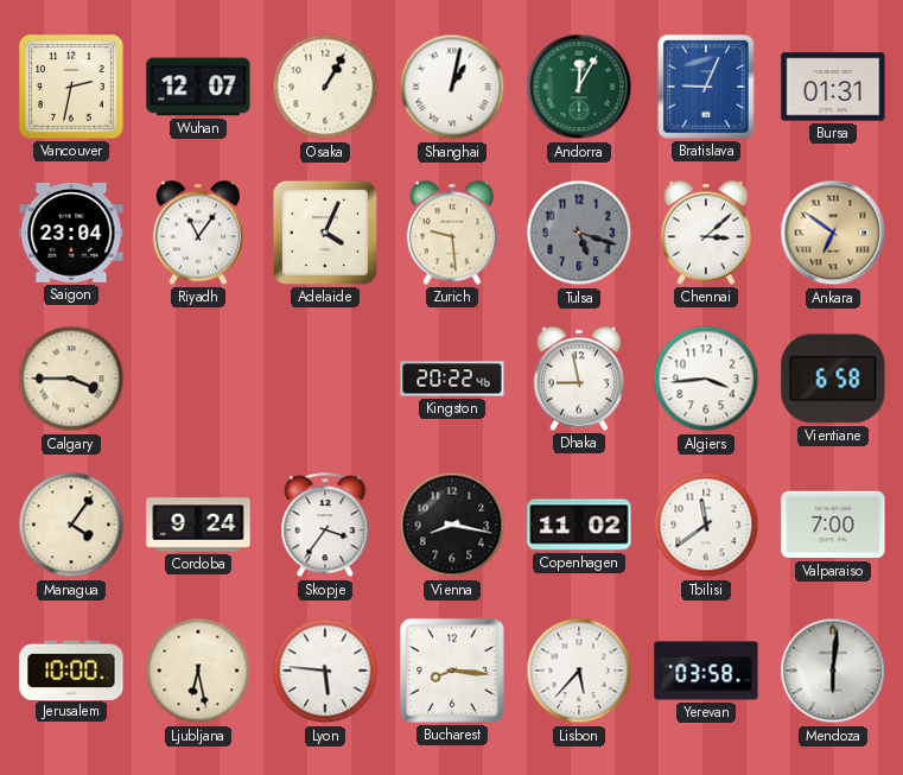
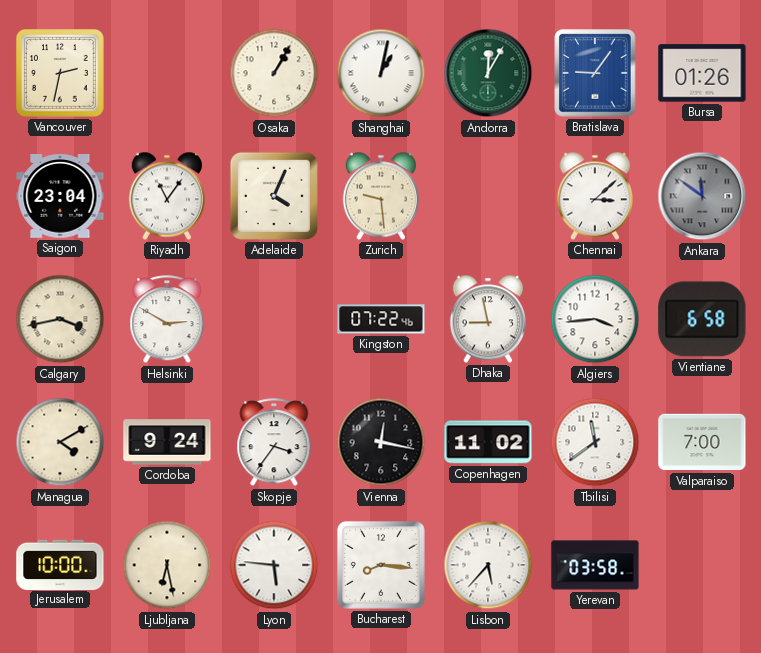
Wuhan: 12:07 -> none (198, 87)
Bratislava: 9:04 -> 9:06 (595, 73)
Bursa: 01:31 -> 01:26 (702, 73)
Tulsa: 5:18 -> none (579, 233)
Ankara: 6:51 -> 11:51 (702, 196)
Ankara dial: champagne -> grey (702, 196)
Calgary: 3:45 -> 3:43 (60, 319)
Helsinki: none -> 2:50 (167, 320)
Kingston: 20:22 -> 07:22 (381, 319)
Managua: 4:06 -> 4:10 (60, 442)
Vienna: 8:17 -> 12:17 (381, 442)
Mendoza: 6:01 -> none (833, 671)
